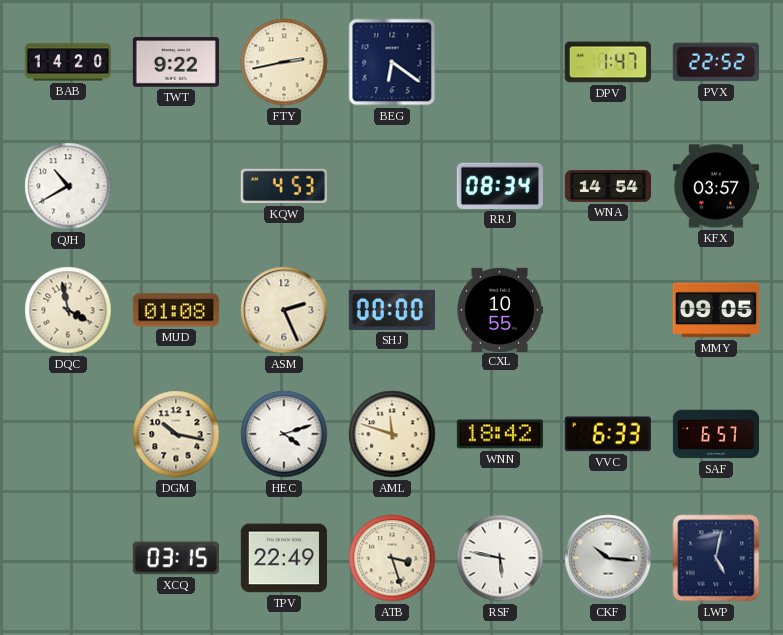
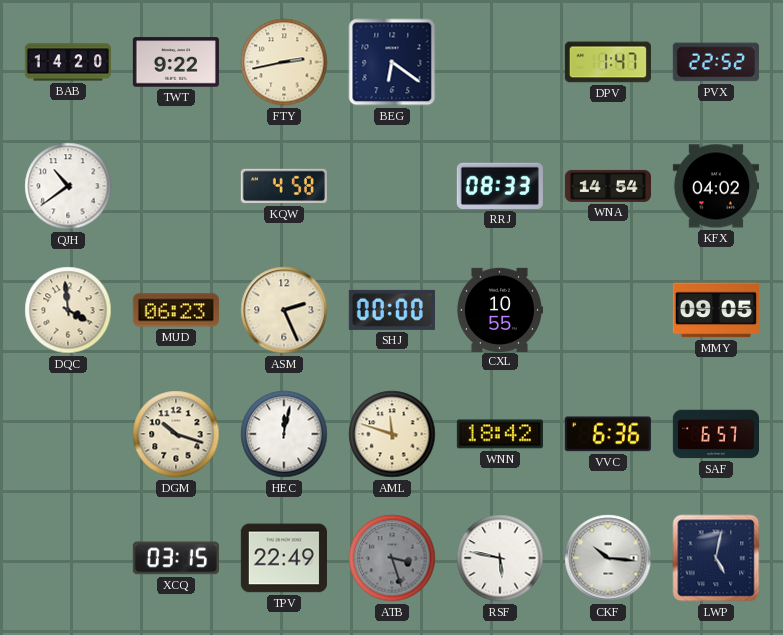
QJH: 10:40 -> 10:39 (68, 186)
KQW: 4:53 -> 4:58 (284, 186)
RRJ: 08:34 -> 08:33 (500, 186)
KFX: 03:57 -> 04:02 (716, 186)
DQC: 3:58 -> 3:59 (68, 310)
MUD: 01:08 -> 06:23 (176, 310)
DGM: 10:17 -> 10:18 (176, 434)
HEC: 4:12 -> 12:02 (284, 434)
VVC: 6:33 -> 6:36 (608, 434)
ATB dial: cream -> grey (392, 558)
